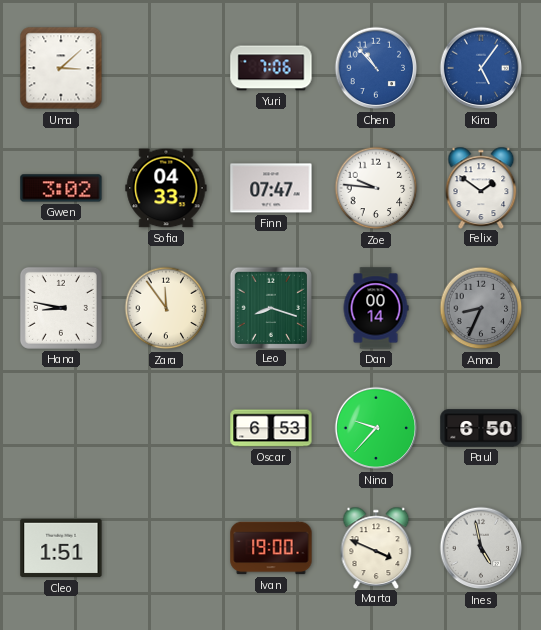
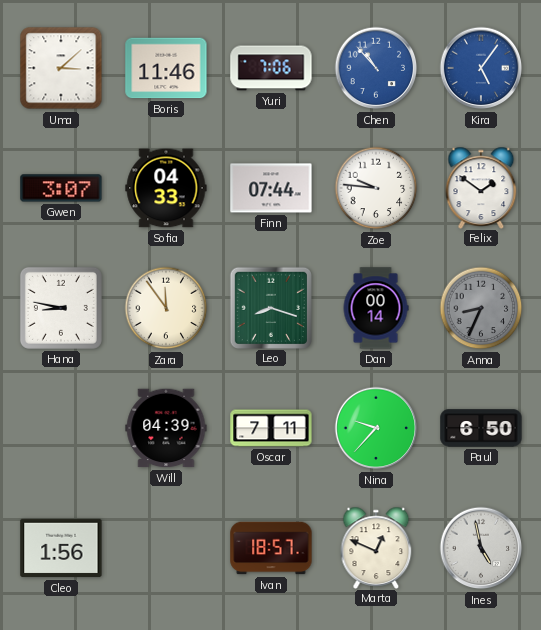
Boris: none -> 11:46 (166, 68)
Gwen: 3:02 -> 3:07 (61, 188)
Finn: 07:47 -> 07:44 (271, 188)
Will: none -> 04:39 (166, 428)
Oscar: 6:53 -> 7:11 (271, 428)
Cleo: 1:51 -> 1:56 (61, 548)
Ivan: 19:00 -> 18:57 (271, 548)
Marta: 3:49 -> 12:49 (376, 547)
